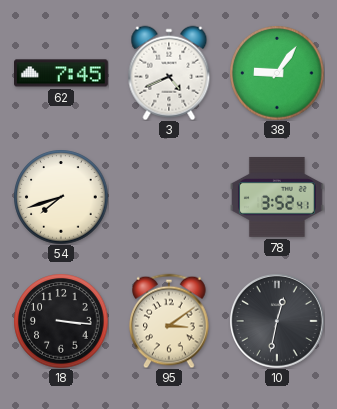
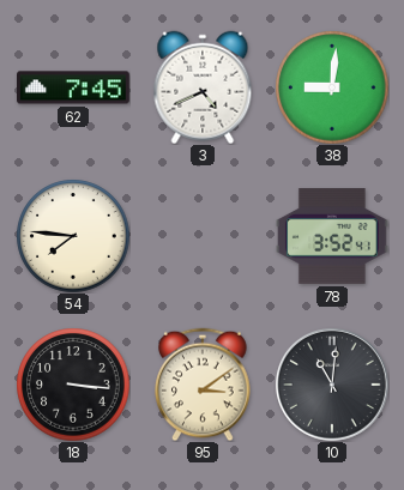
38: 9:06 -> 9:01 (332, 87)
54: 7:42 -> 7:46 (73, 236)
10: 12:32 -> 11:01 (332, 385)
